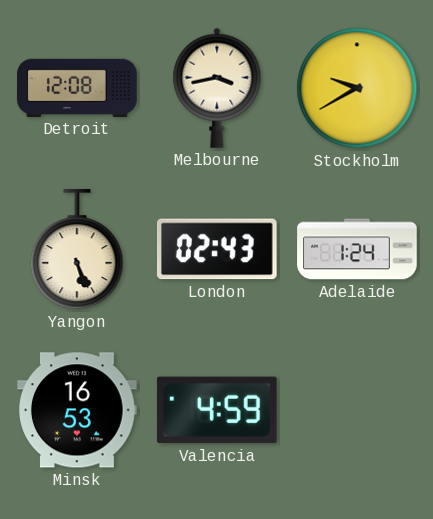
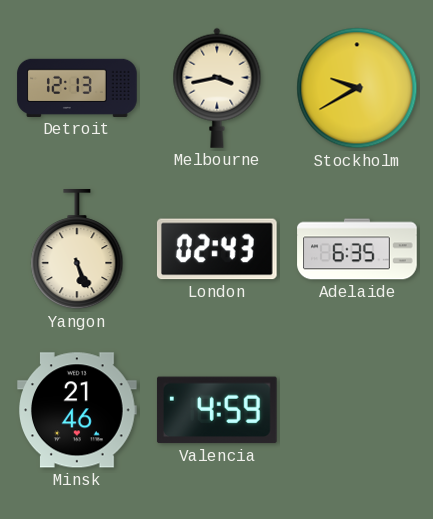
Detroit: 12:08 -> 12:13 (77, 88)
Adelaide: 1:24 -> 6:35 (357, 249)
Minsk: 16:53 -> 21:46 (77, 410)
